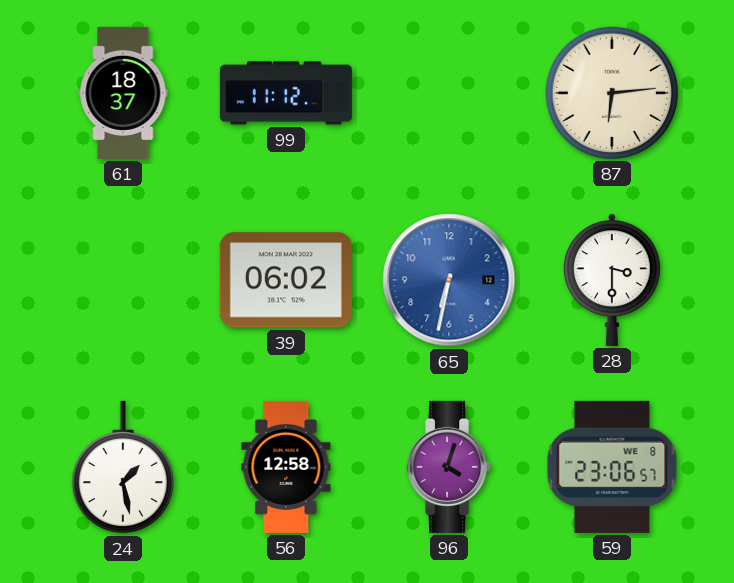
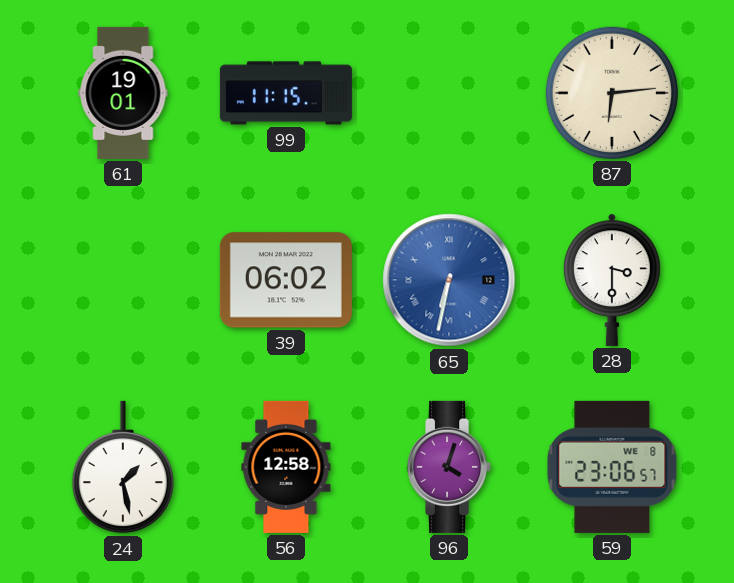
61: 18:37 -> 19:01 (123, 93)
99: 11:12 -> 11:15 (286, 93)
65 numerals: Arabic -> Roman (449, 280)
